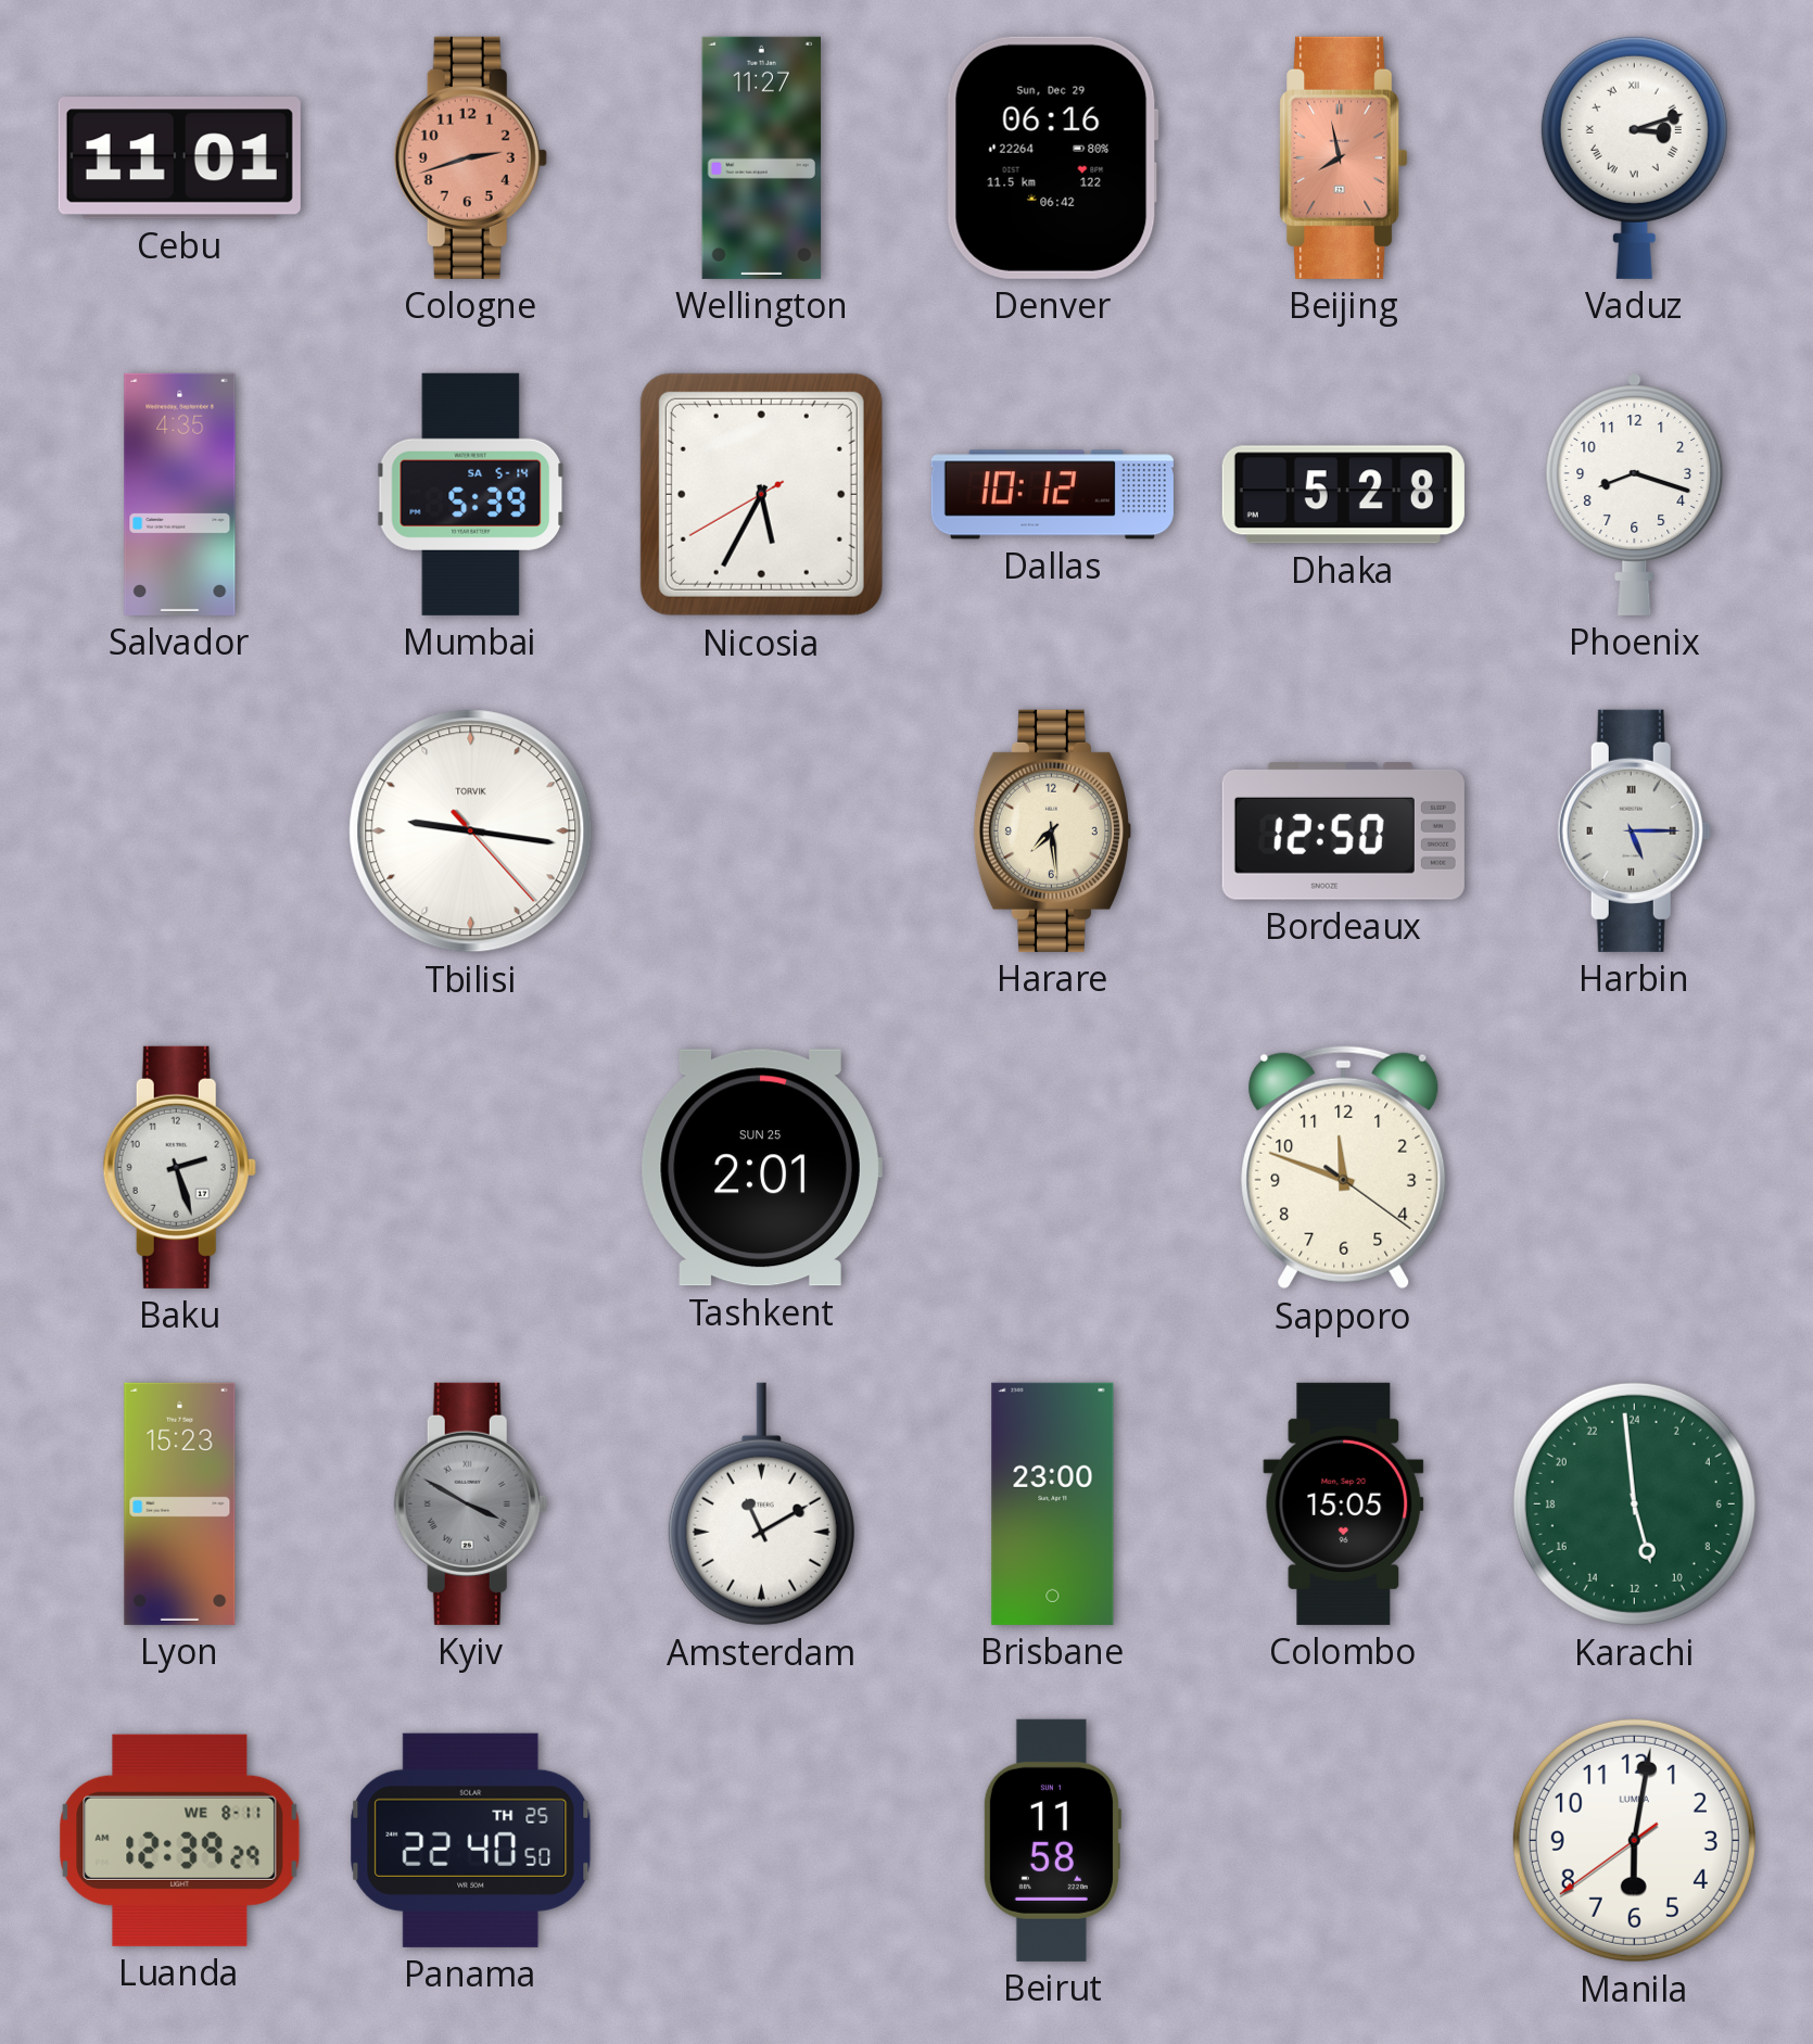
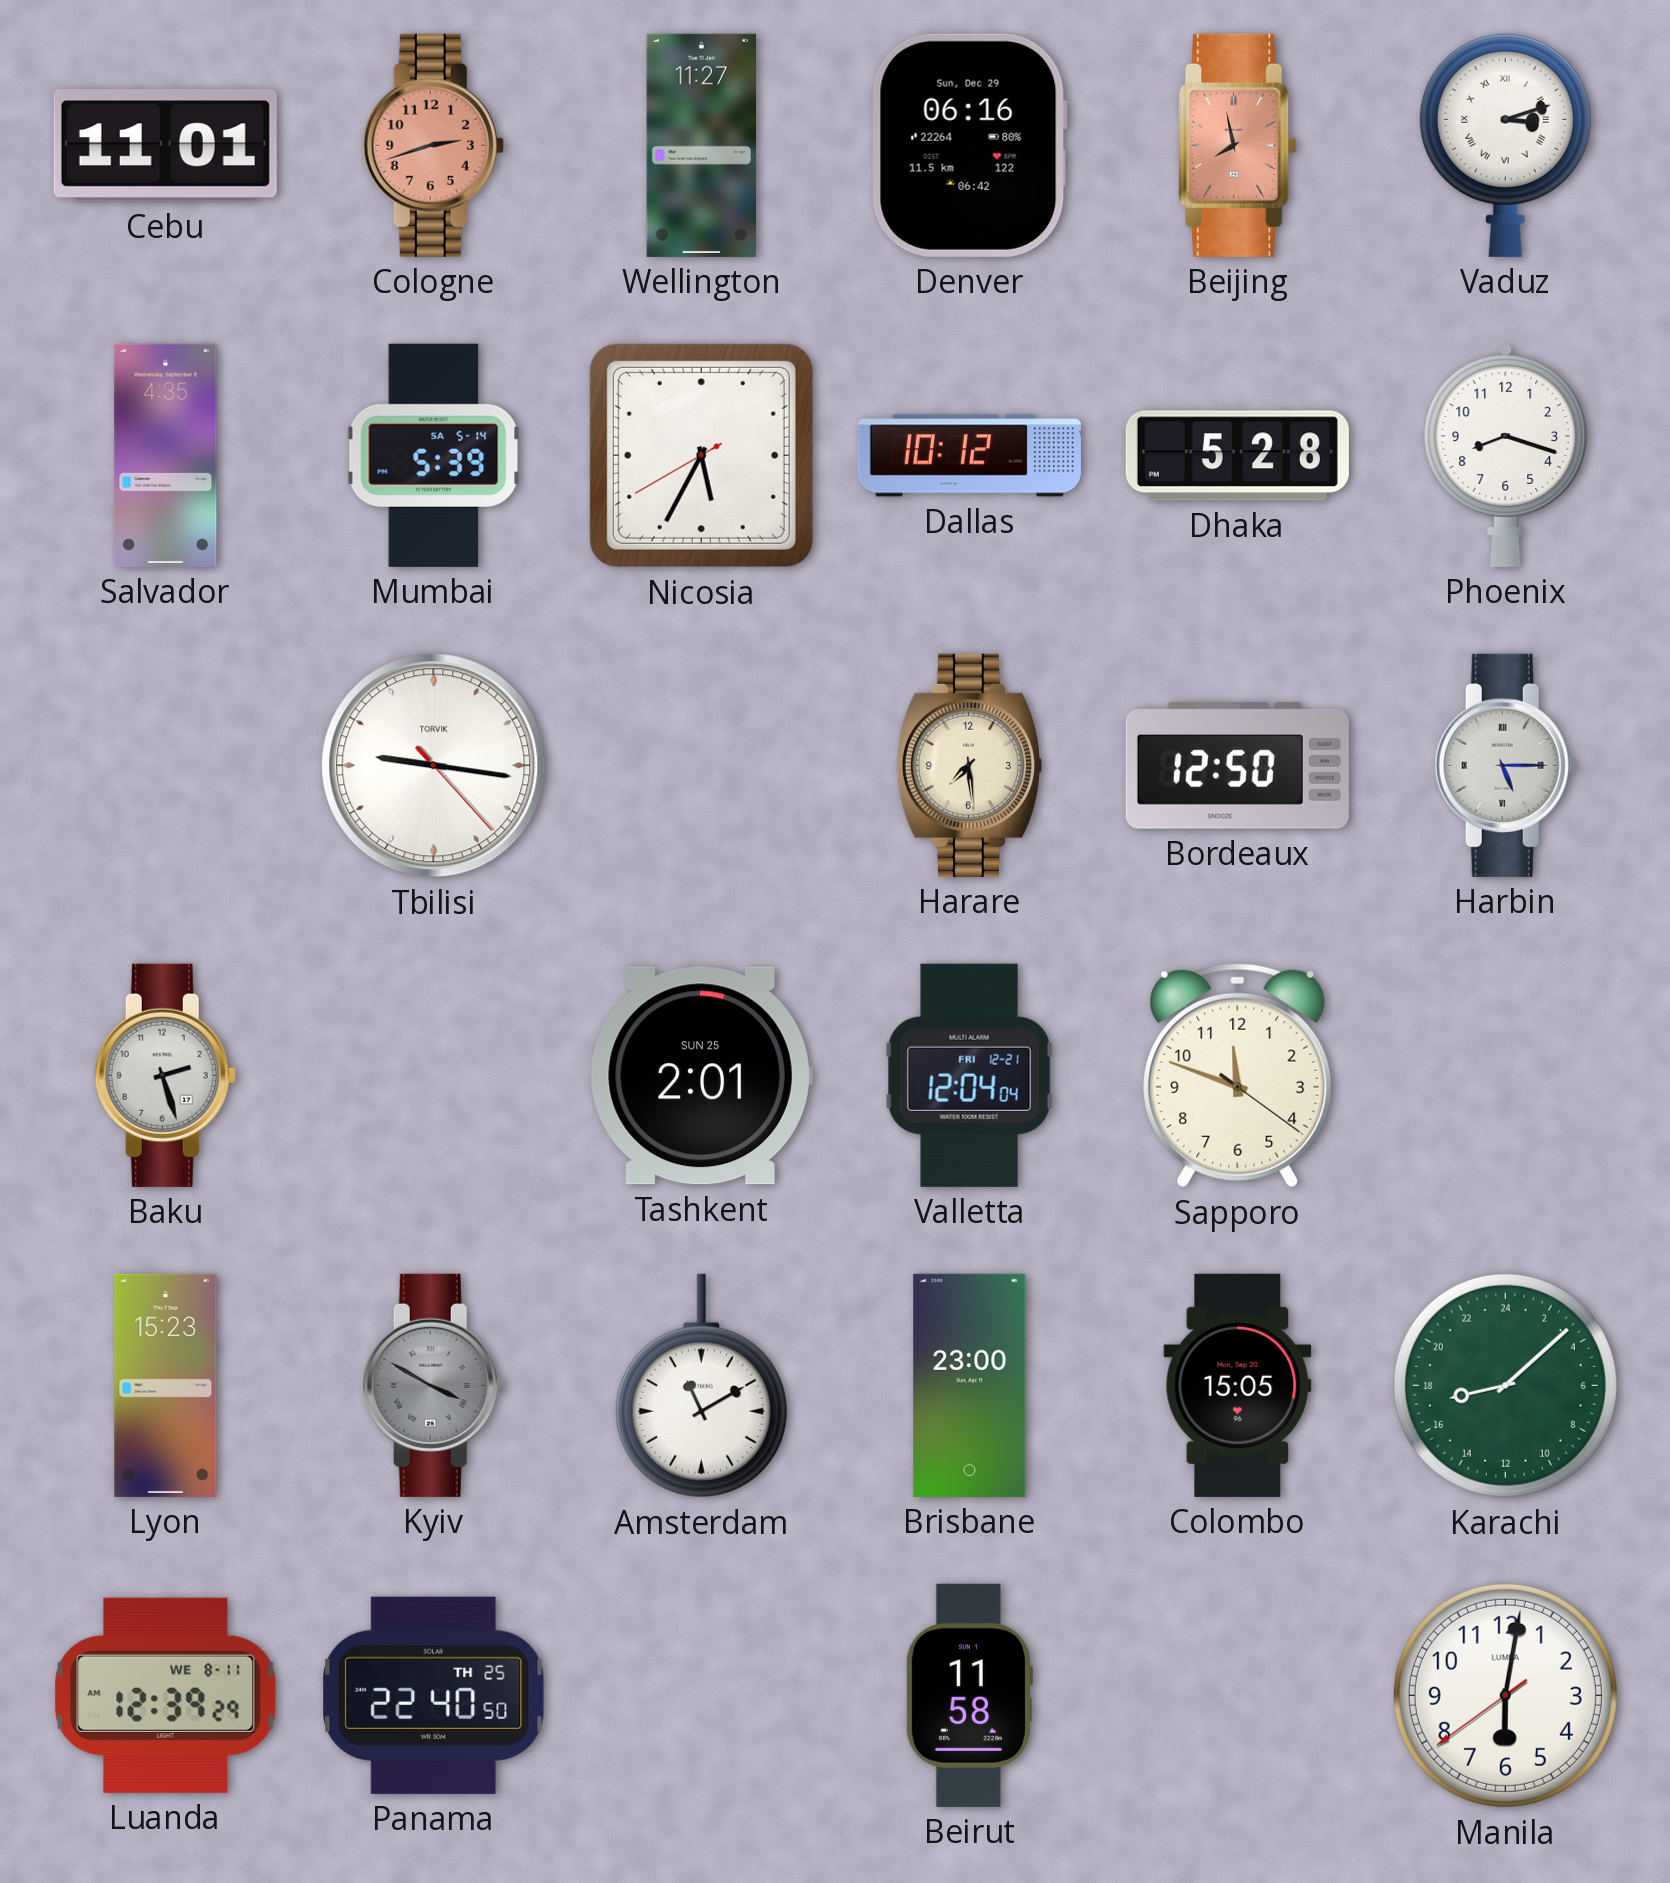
Valletta: none -> 12:04 (970, 1075)
Karachi: 10:59 -> 17:08 (1505, 1385)
